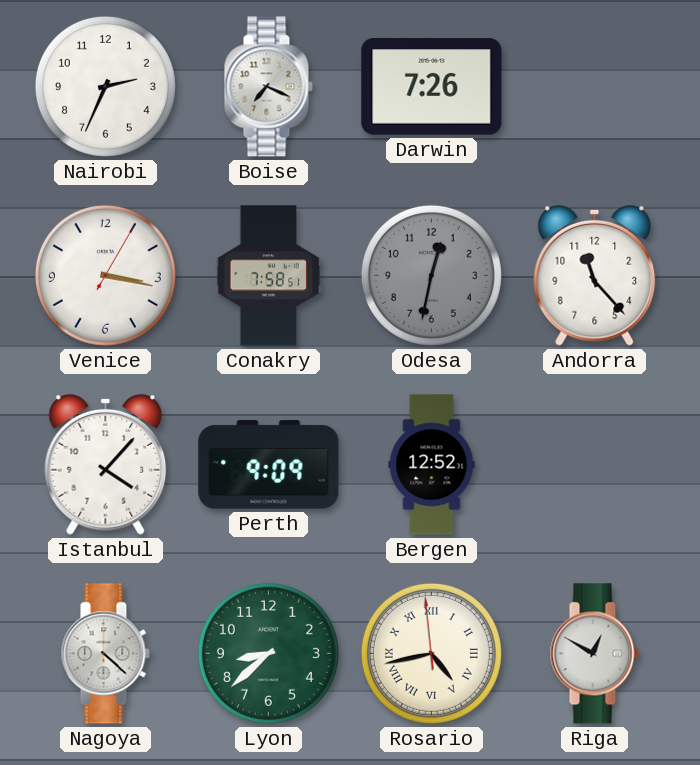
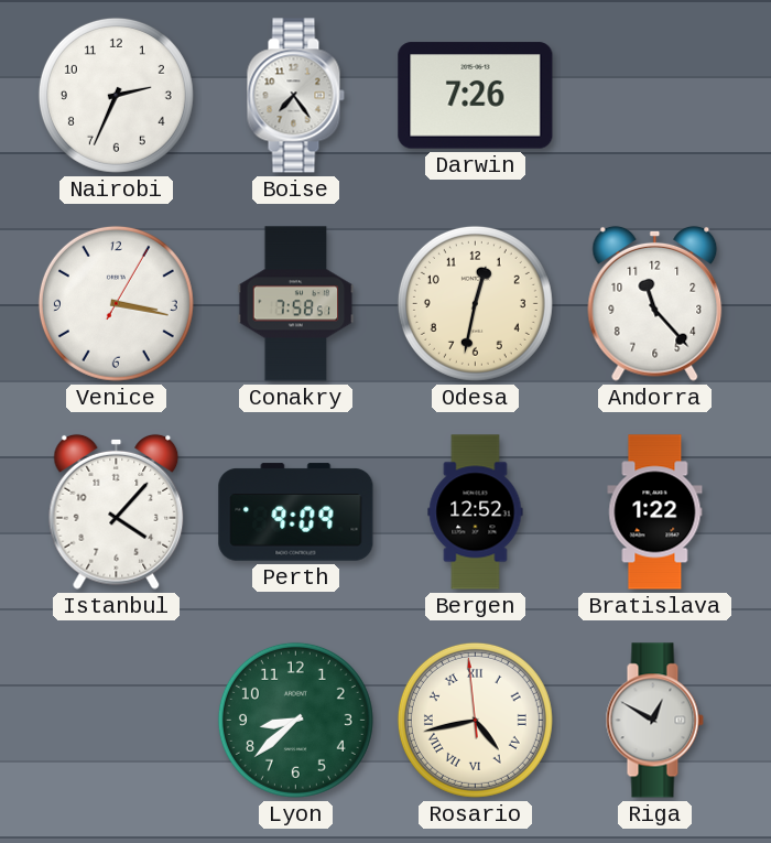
Boise: 7:19 -> 7:24 (295, 96)
Odesa dial: grey -> cream (475, 303)
Bratislava: none -> 1:22 (655, 512)
Nagoya: 4:22 -> none (105, 654)
